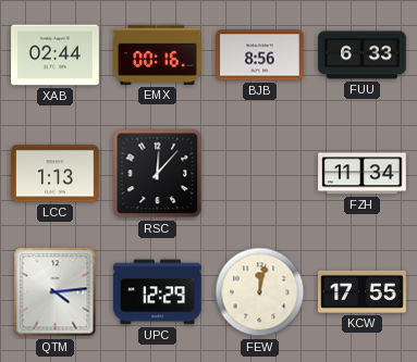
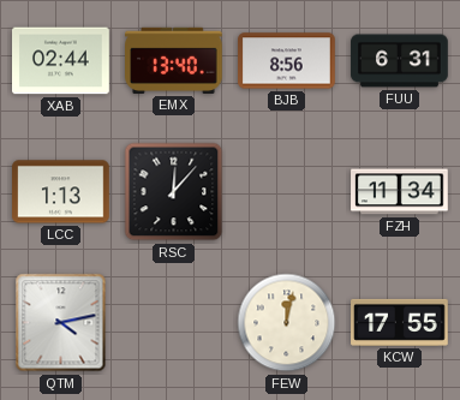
EMX: 00:16 -> 13:40 (174, 60)
FUU: 6:33 -> 6:31 (400, 61)
QTM: 4:14 -> 4:13 (61, 323)
UPC: 12:29 -> none (158, 292)
